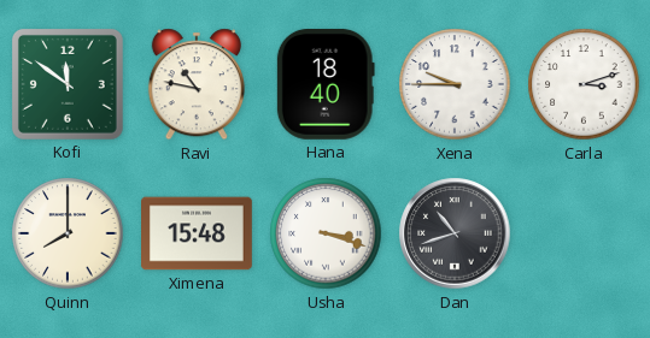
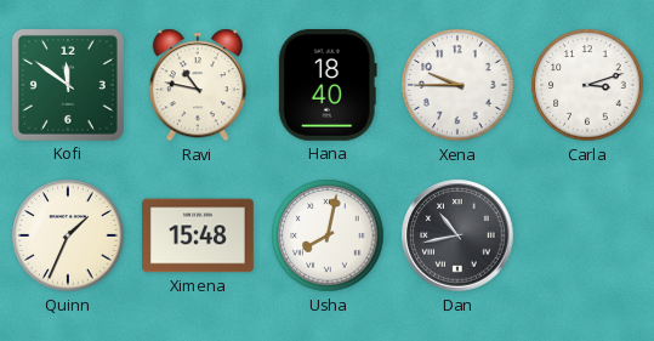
Quinn: 8:00 -> 1:34 (68, 235)
Usha: 3:18 -> 8:02 (328, 235)
Dan: 10:42 -> 10:43 (457, 235)
